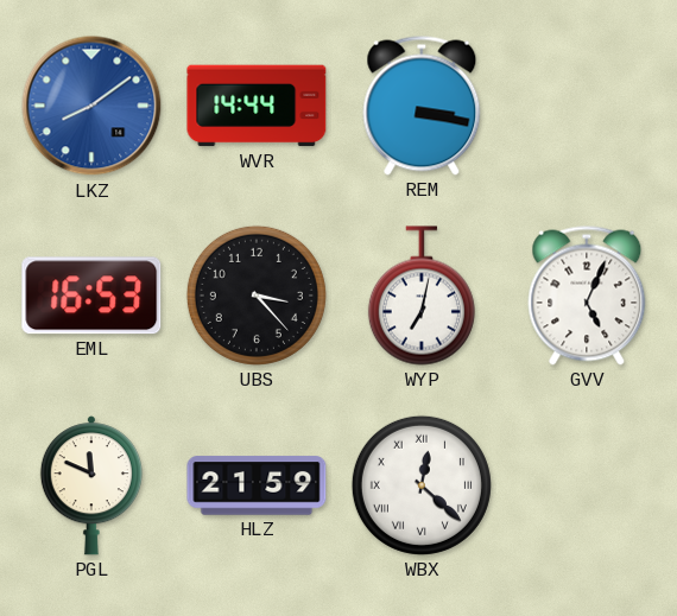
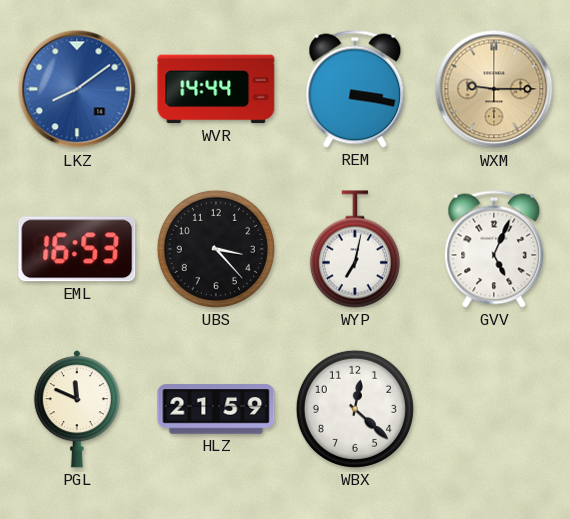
WXM: none -> 9:15 (494, 89)
WBX numerals: Roman -> Arabic (355, 409)
